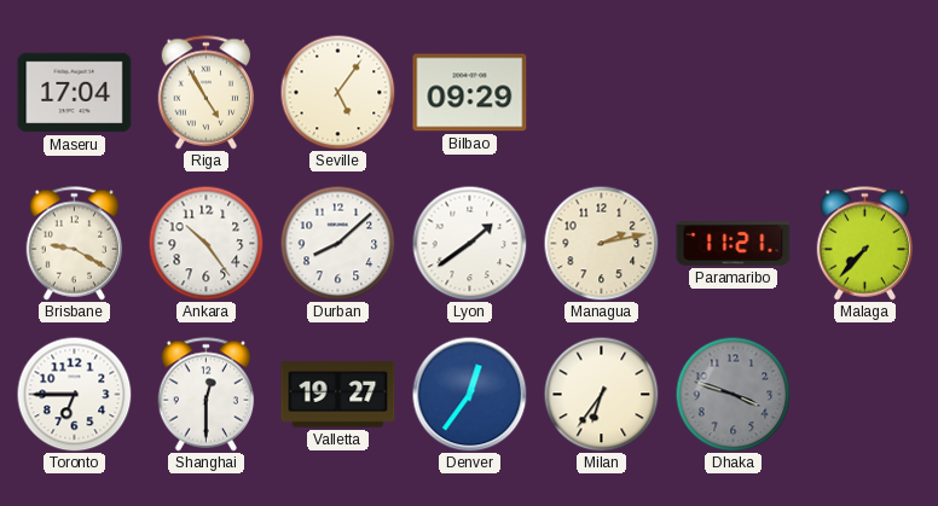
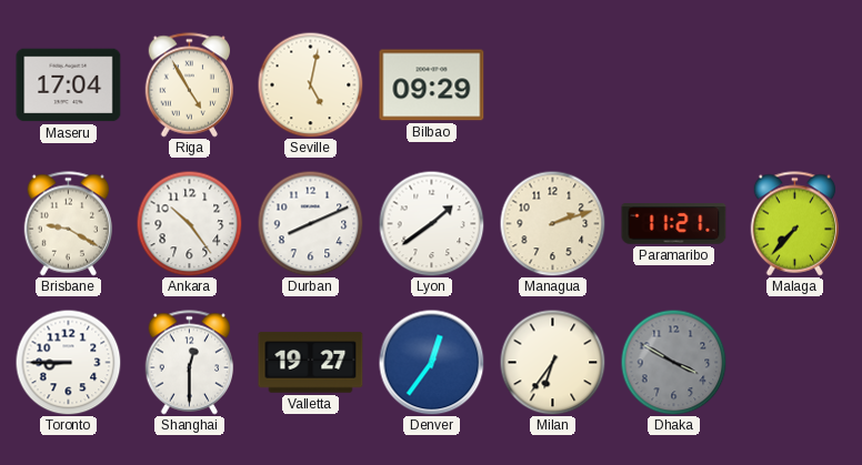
Seville: 5:06 -> 5:02 (310, 84)
Durban: 8:08 -> 8:11 (310, 223)
Managua: 2:13 -> 2:12 (552, 223)
Toronto: 6:45 -> 8:45 (68, 362)
Dhaka: 3:48 -> 3:50 (673, 362)
